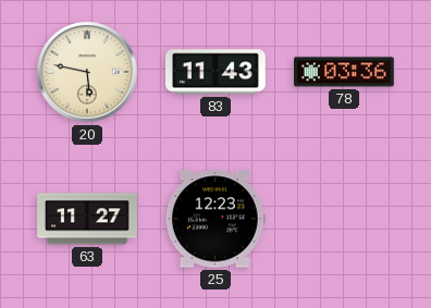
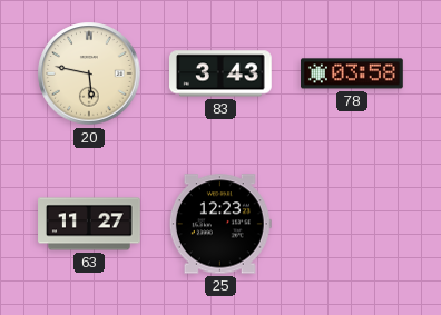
83: 11:43 -> 3:43 (222, 73)
78: 03:36 -> 03:58 (353, 73)
